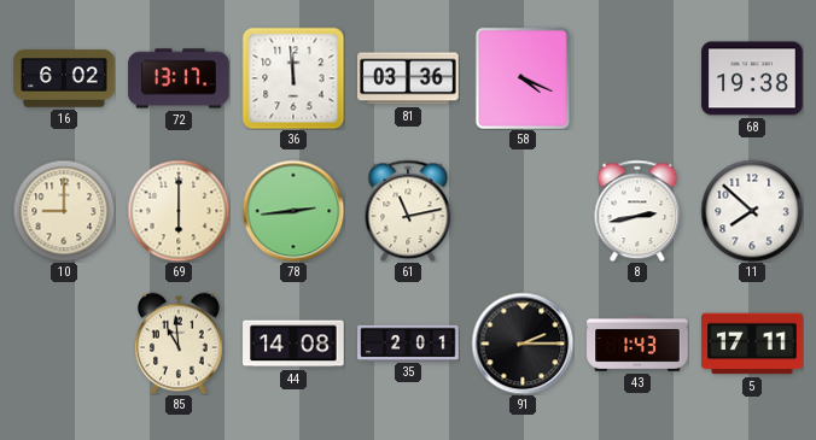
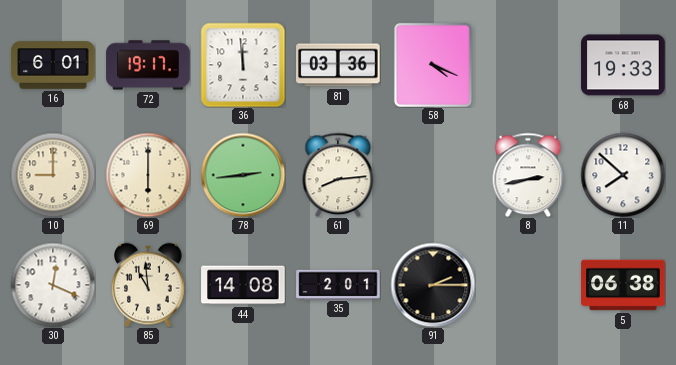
16: 6:02 -> 6:01 (53, 65)
72: 13:17 -> 19:17 (148, 65)
68: 19:38 -> 19:33 (623, 65)
61: 11:13 -> 8:14 (338, 175)
30: none -> 12:19 (53, 285)
43: 1:43 -> none (637, 344)
5: 17:11 -> 06:38 (623, 285)
